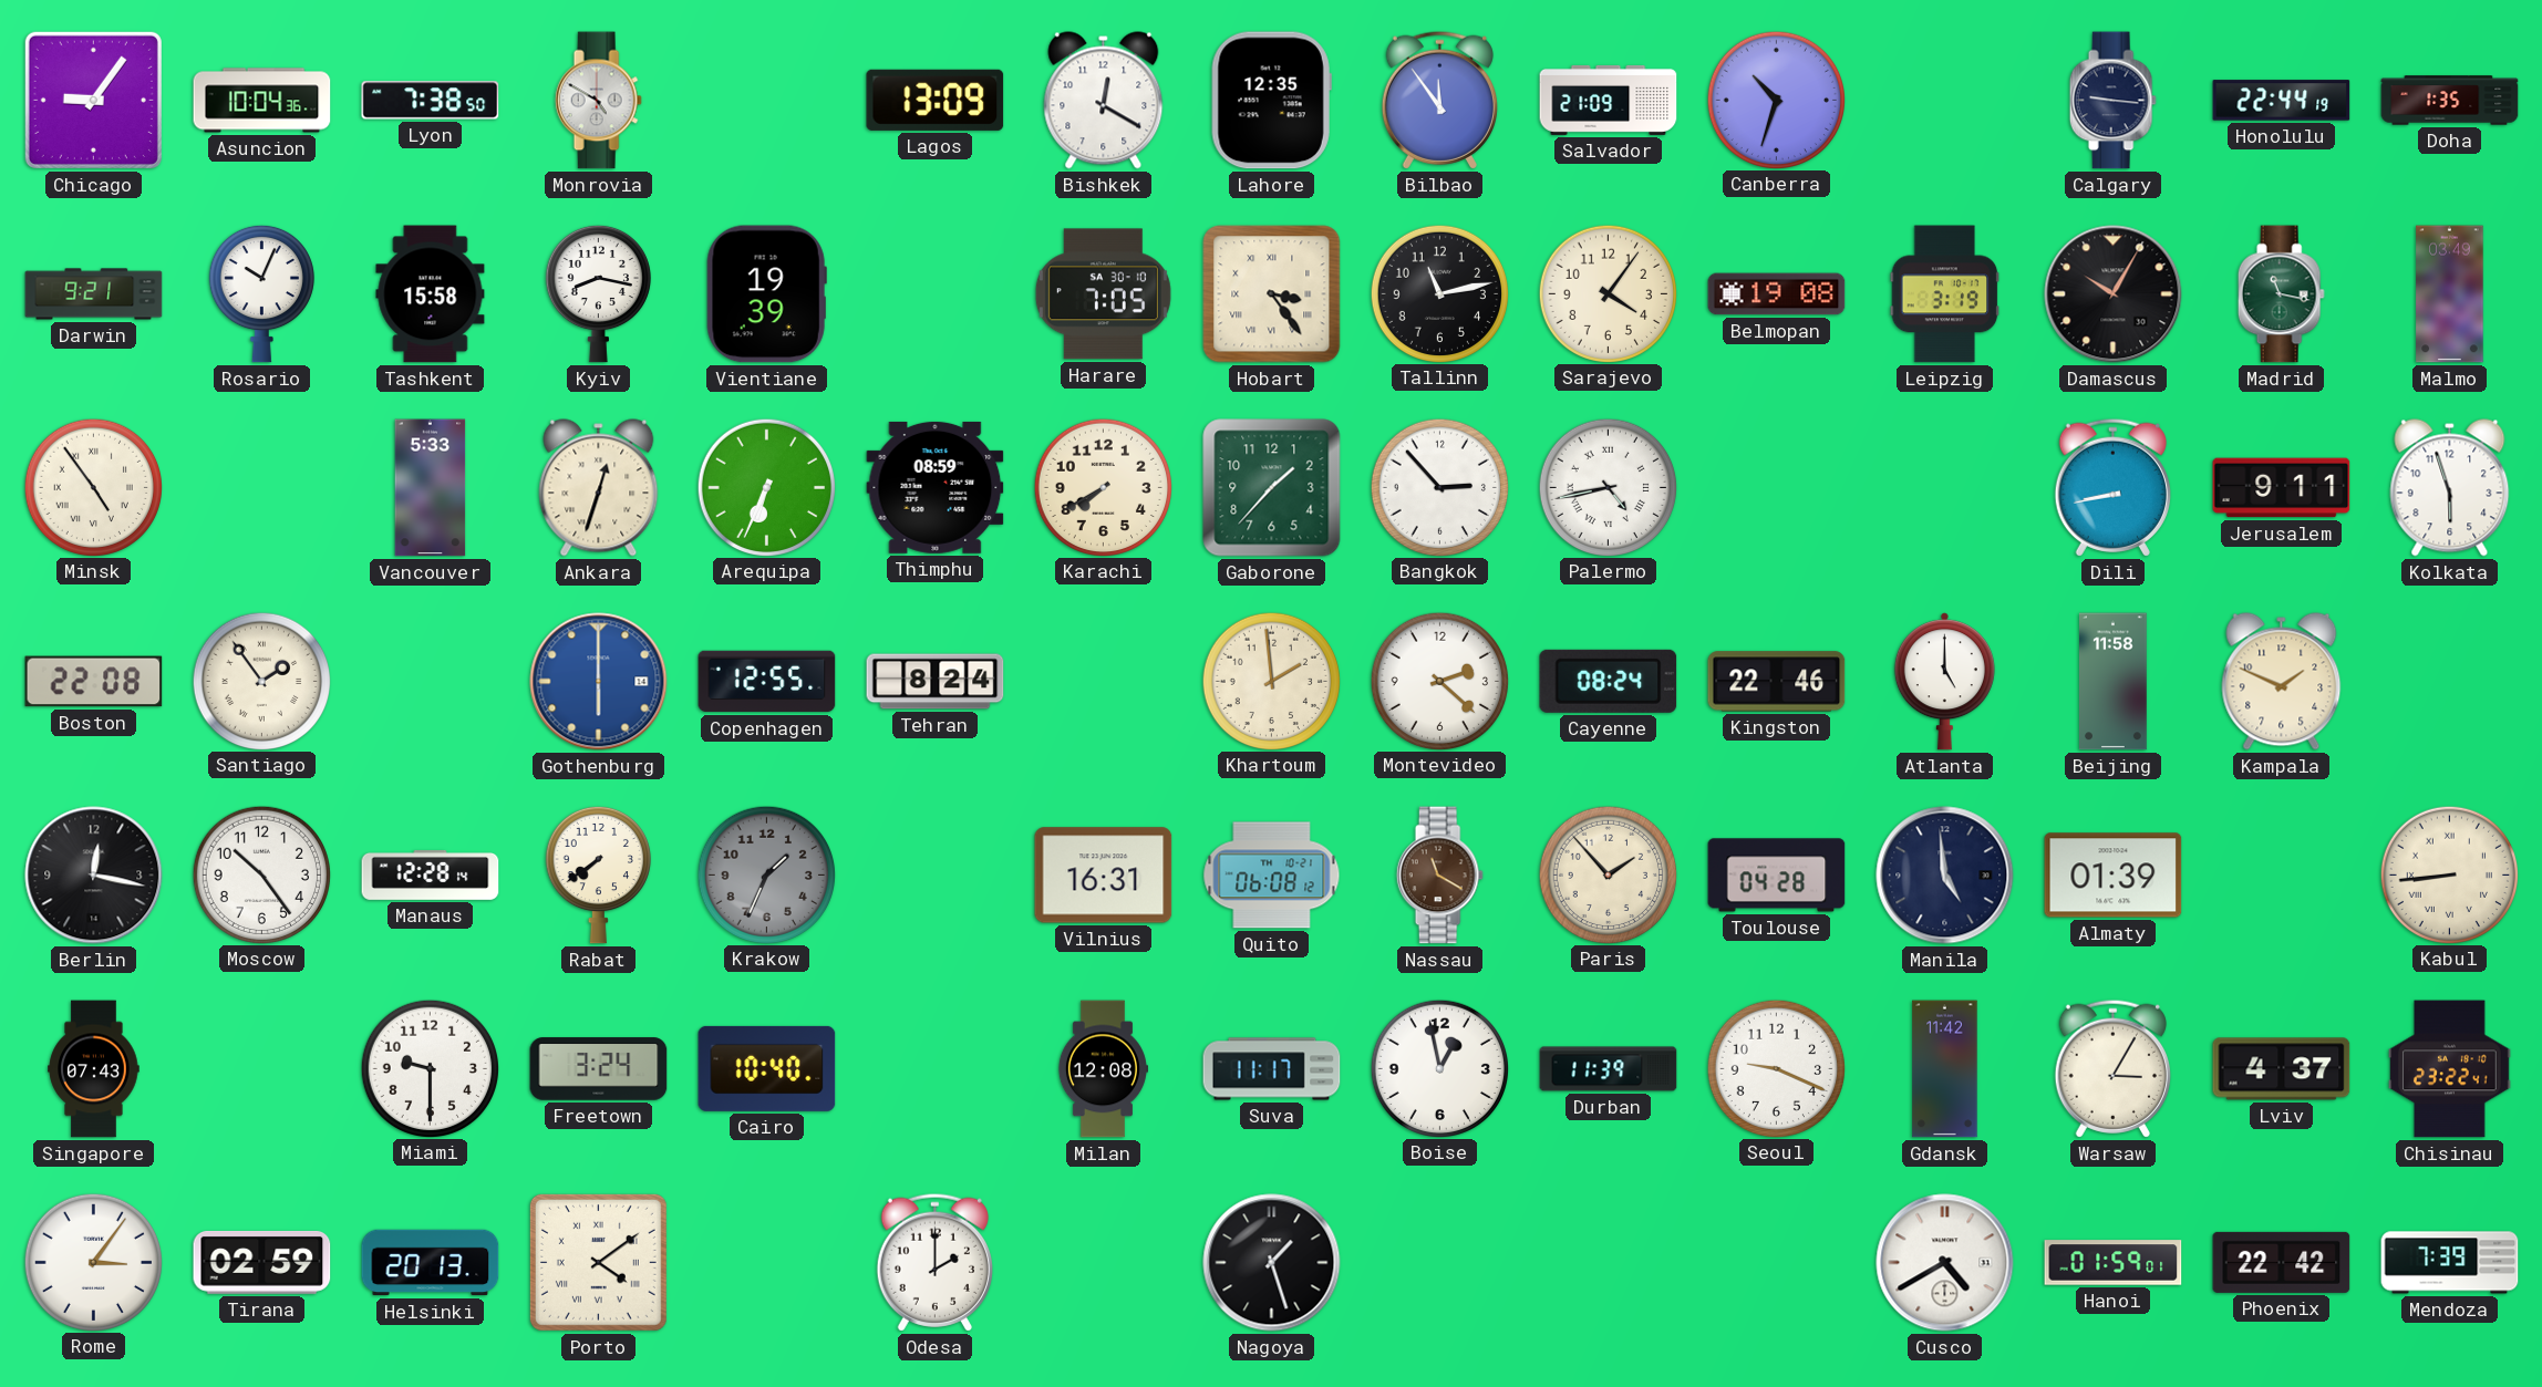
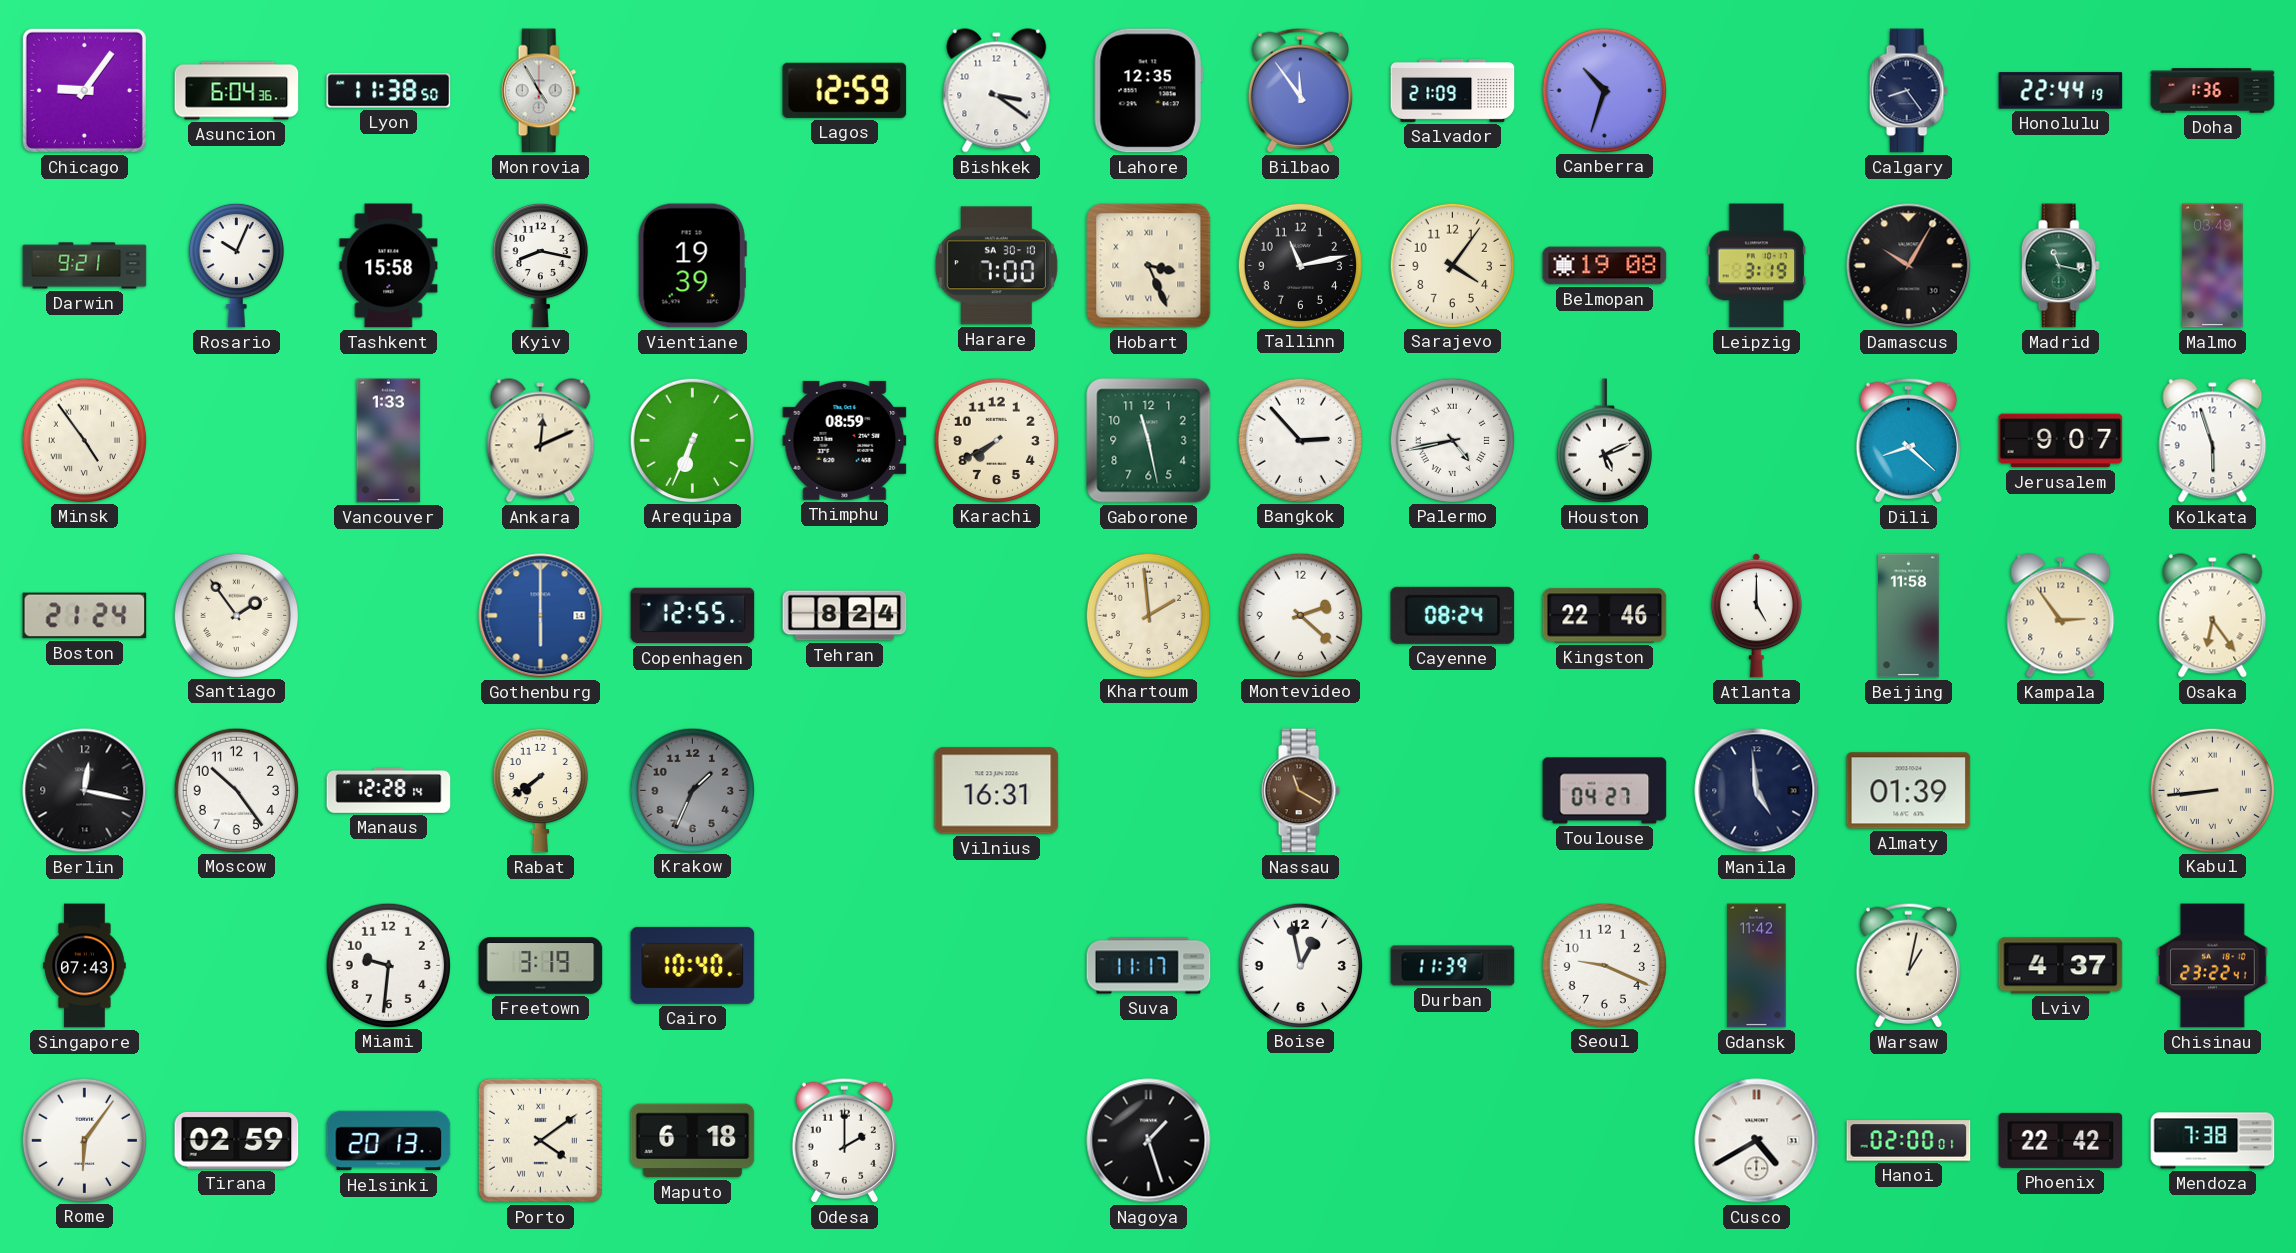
Asuncion: 10:04 -> 6:04 (237, 91)
Lyon: 7:38 -> 11:38 (389, 91)
Monrovia: 4:50 -> 4:55 (540, 91)
Lagos: 13:09 -> 12:59 (845, 90)
Bishkek: 12:20 -> 3:21 (997, 91)
Calgary: 9:16 -> 8:24 (1908, 91)
Doha: 1:35 -> 1:36 (2213, 91)
Harare: 7:05 -> 7:00 (996, 266)
Hobart: 3:24 -> 3:26 (1149, 266)
Vancouver: 5:33 -> 1:33 (389, 441)
Ankara: 12:33 -> 12:11 (541, 441)
Gaborone: 1:37 -> 11:28 (1149, 441)
Houston: none -> 5:11 (1604, 441)
Dili: 8:43 -> 8:22 (1908, 440)
Jerusalem: 9:11 -> 9:07 (2061, 441)
Boston: 22:08 -> 21:24 (85, 616)
Kampala: 1:49 -> 2:54 (2061, 616)
Osaka: none -> 6:24 (2213, 616)
Quito: 06:08 -> none (1272, 876)
Paris: 1:53 -> none (1608, 874)
Toulouse: 04:28 -> 04:27 (1605, 791)
Miami: 9:30 -> 9:31 (388, 965)
Freetown: 3:24 -> 3:19 (541, 966)
Milan: 12:08 -> none (1103, 1069)
Warsaw: 3:05 -> 1:02 (1908, 965)
Rome: 3:06 -> 6:06 (84, 1140)
Maputo: none -> 6:18 (693, 1141)
Hanoi: 01:59 -> 02:00 (1909, 1141)
Mendoza: 7:39 -> 7:38 (2213, 1141)
